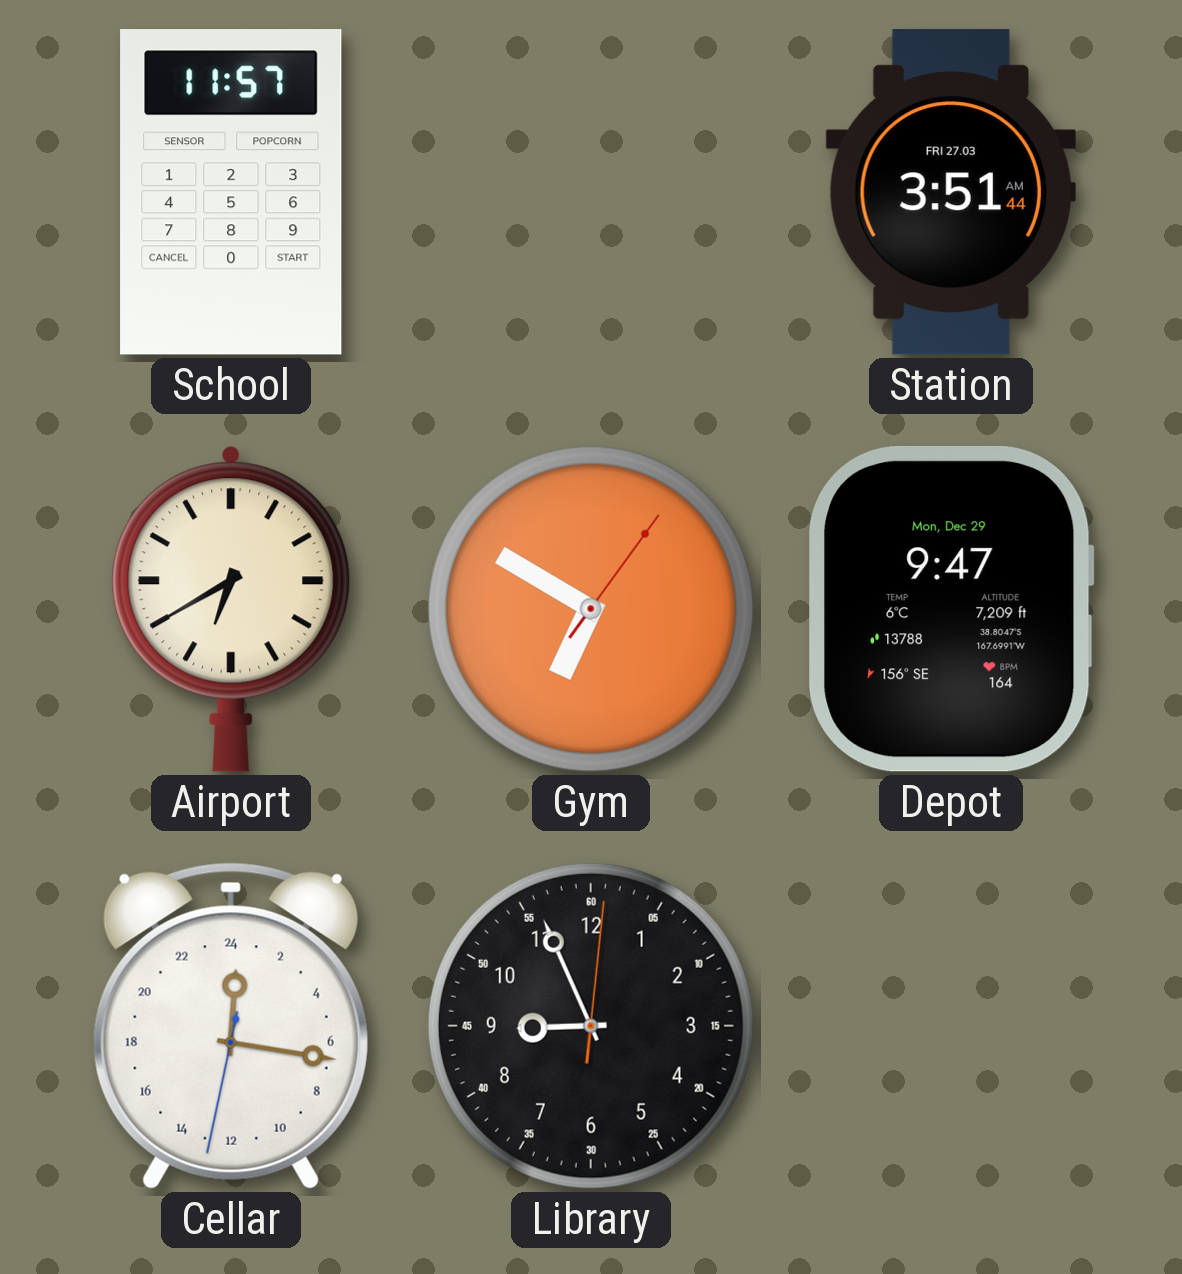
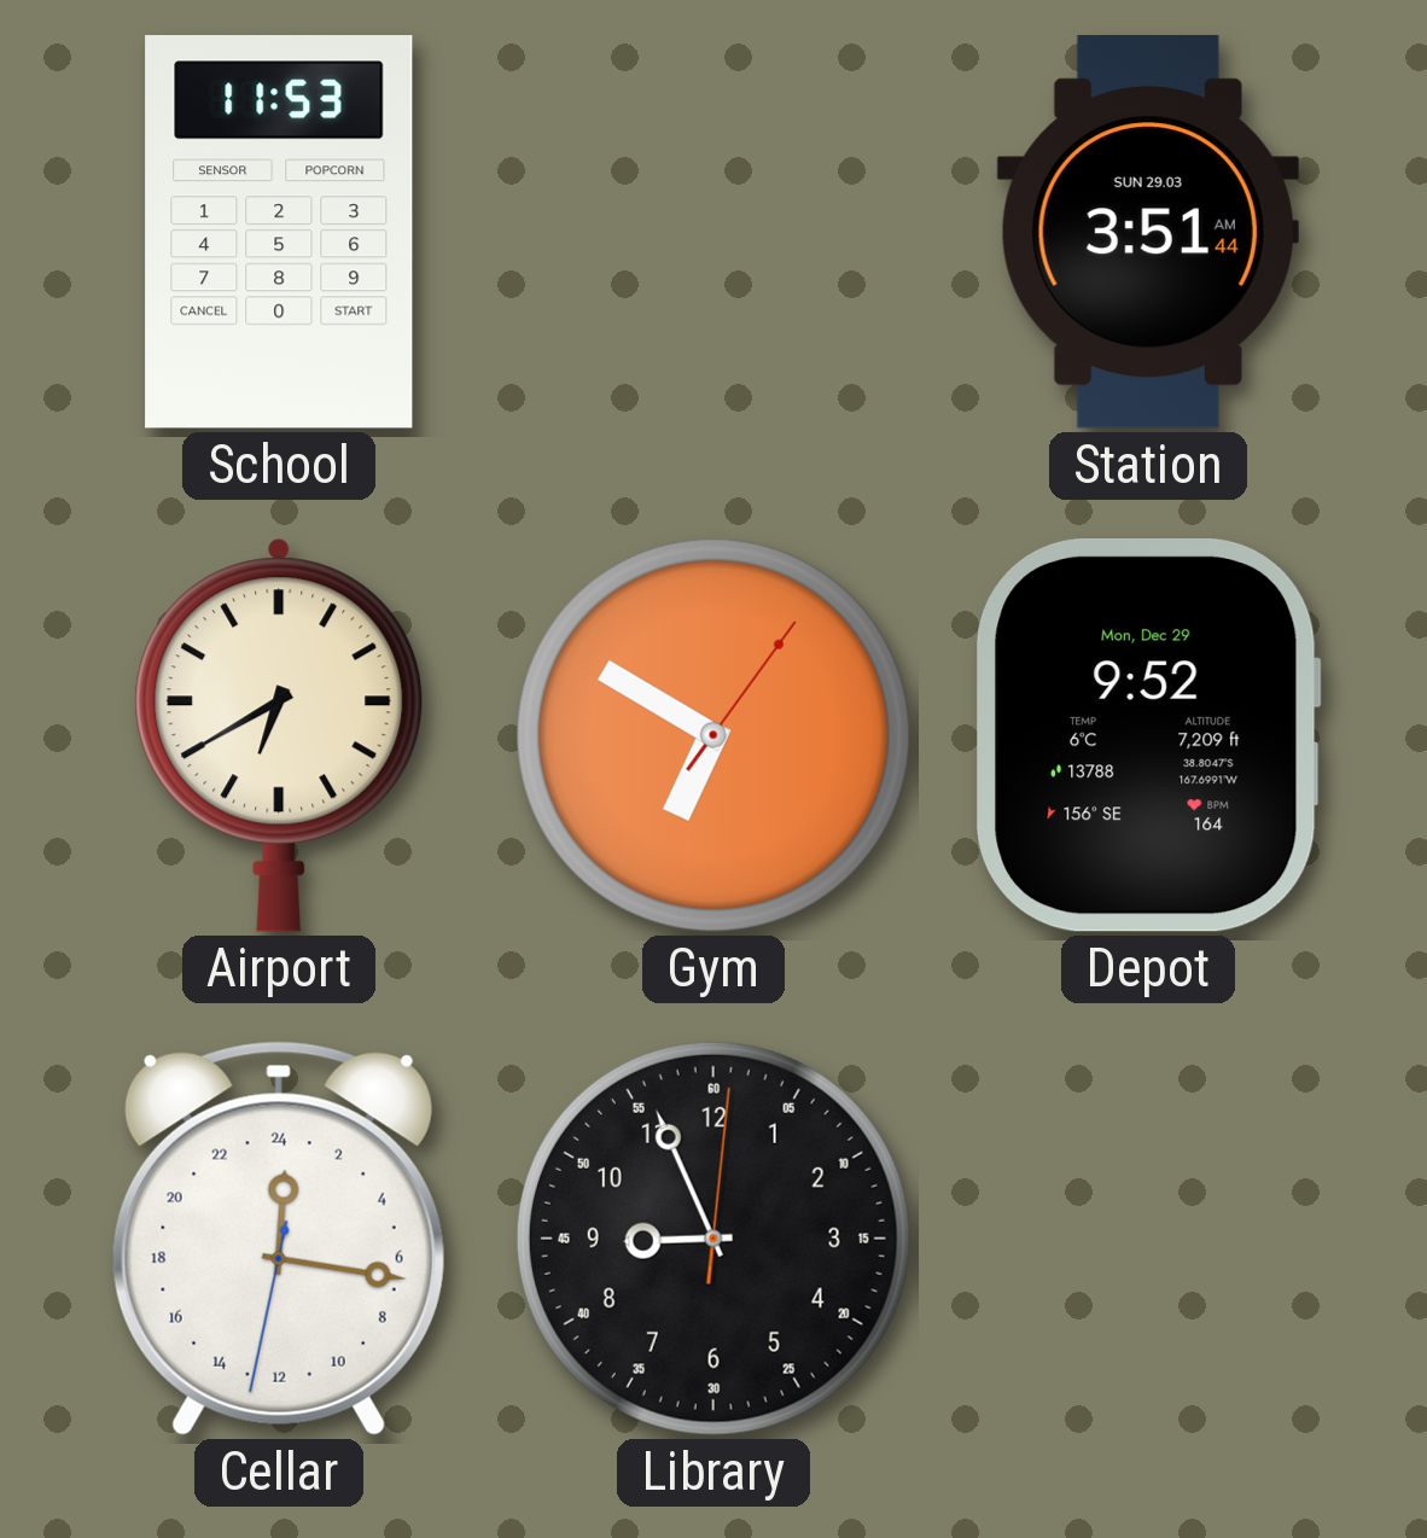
School: 11:57 -> 11:53 (279, 232)
Station date: FRI 27.03 -> SUN 29.03 (1148, 232)
Depot: 9:47 -> 9:52 (1148, 735)
